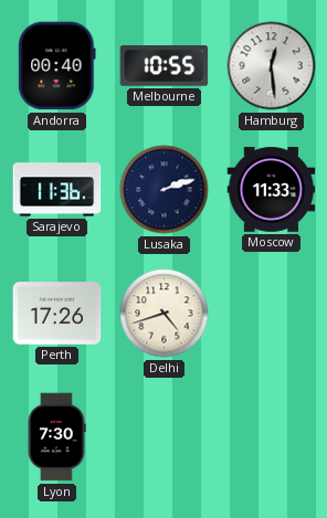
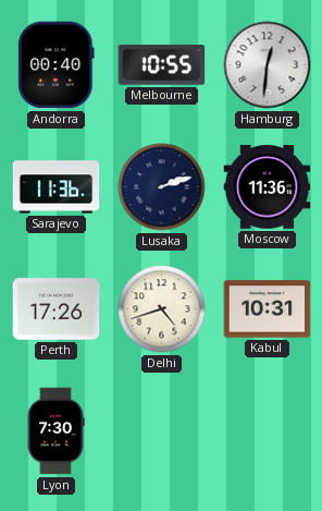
Hamburg: 12:29 -> 12:31 (268, 65)
Moscow: 11:33 -> 11:36 (268, 187)
Kabul: none -> 10:31 (268, 309)
